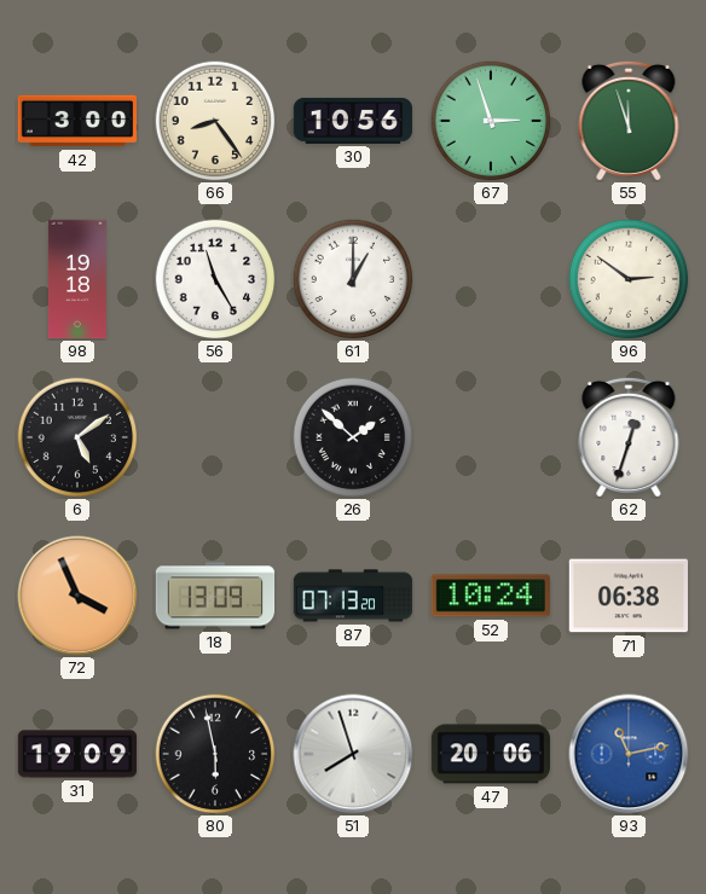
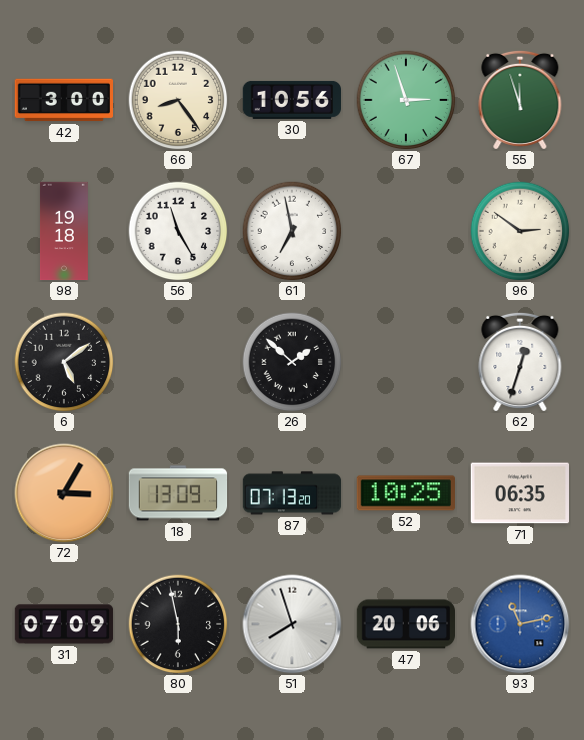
61: 1:00 -> 6:58 (292, 231)
72: 3:56 -> 3:05 (64, 493)
52: 10:24 -> 10:25 (406, 493)
71: 06:38 -> 06:35 (519, 493)
31: 19:09 -> 07:09 (64, 624)
